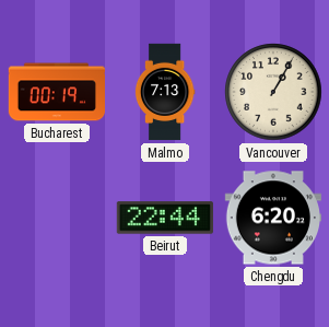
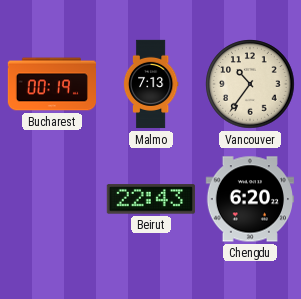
Vancouver: 1:05 -> 10:36 (250, 84)
Beirut: 22:44 -> 22:43 (151, 199)
